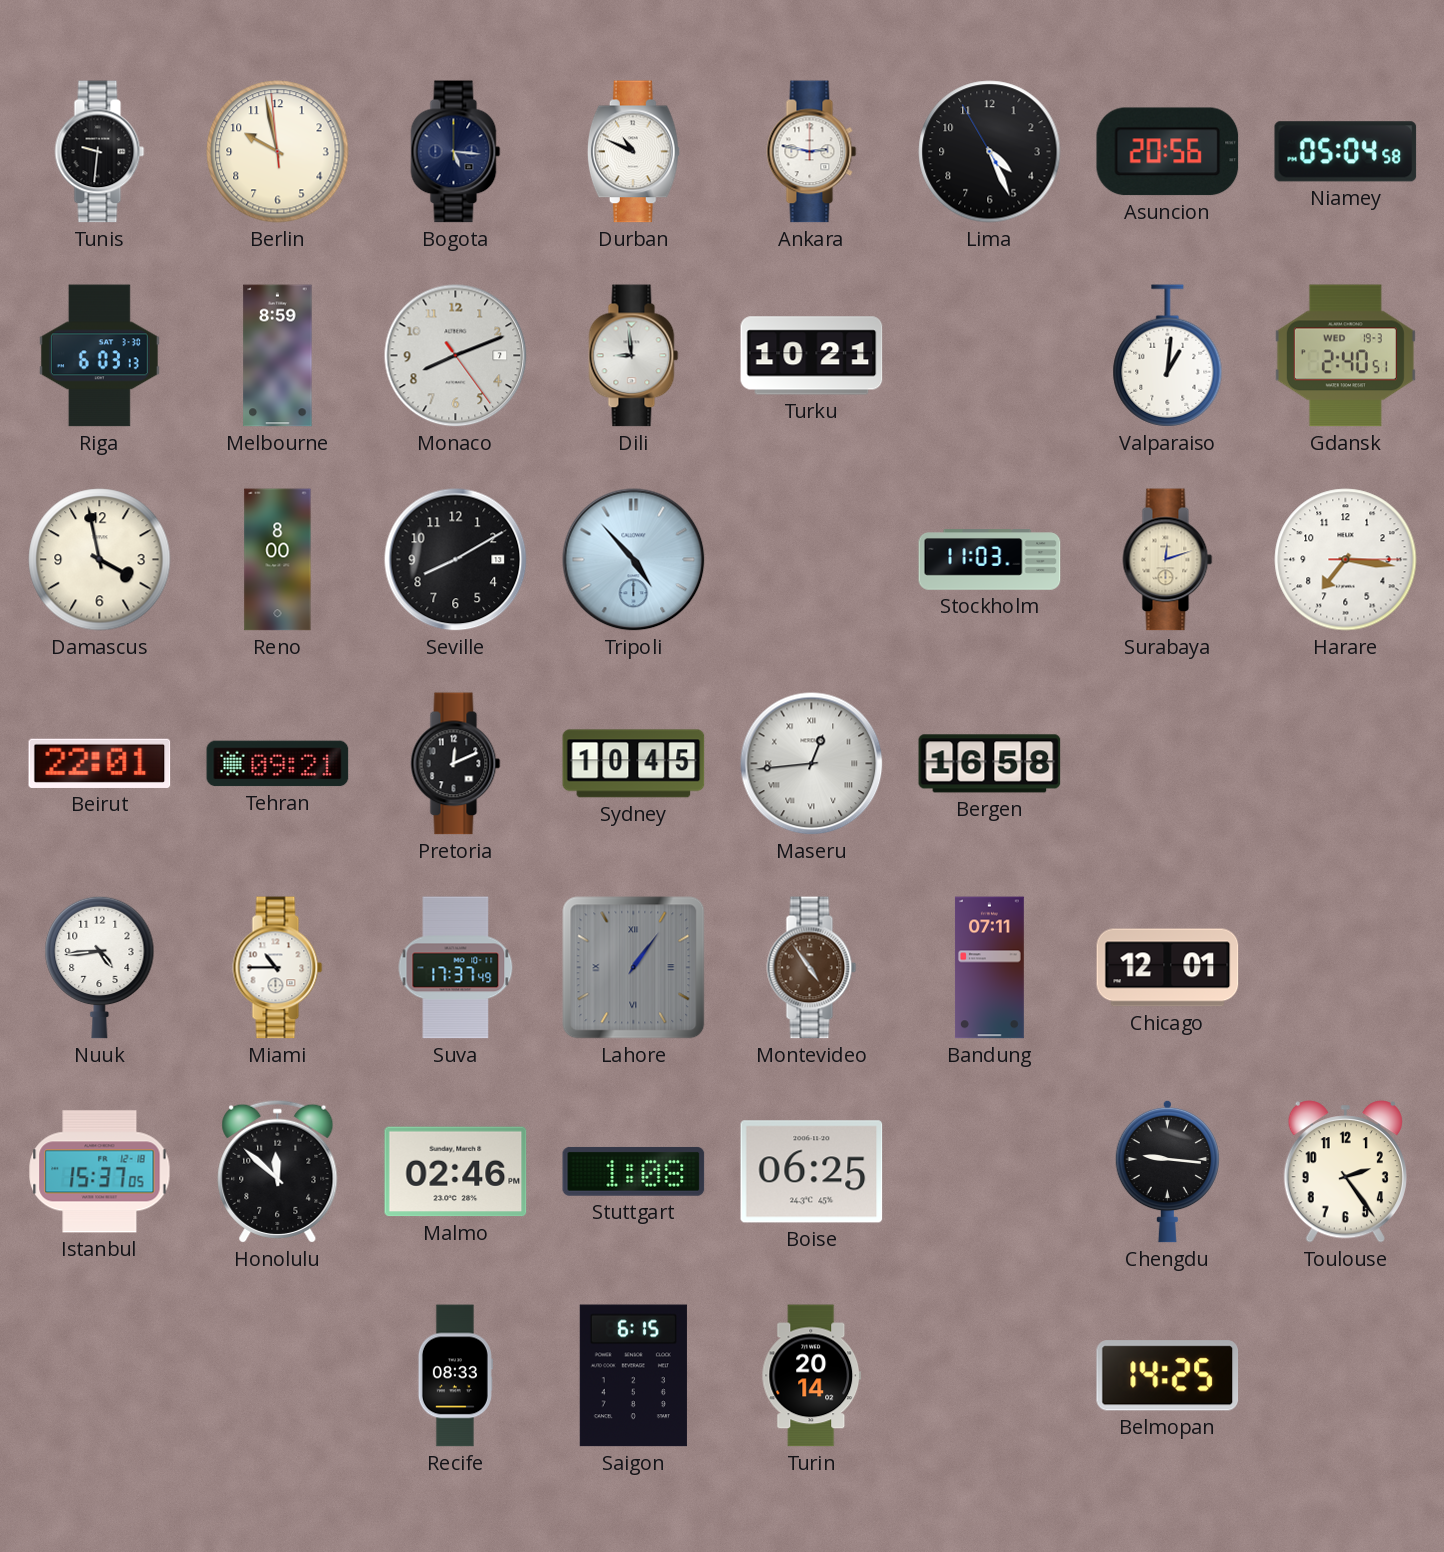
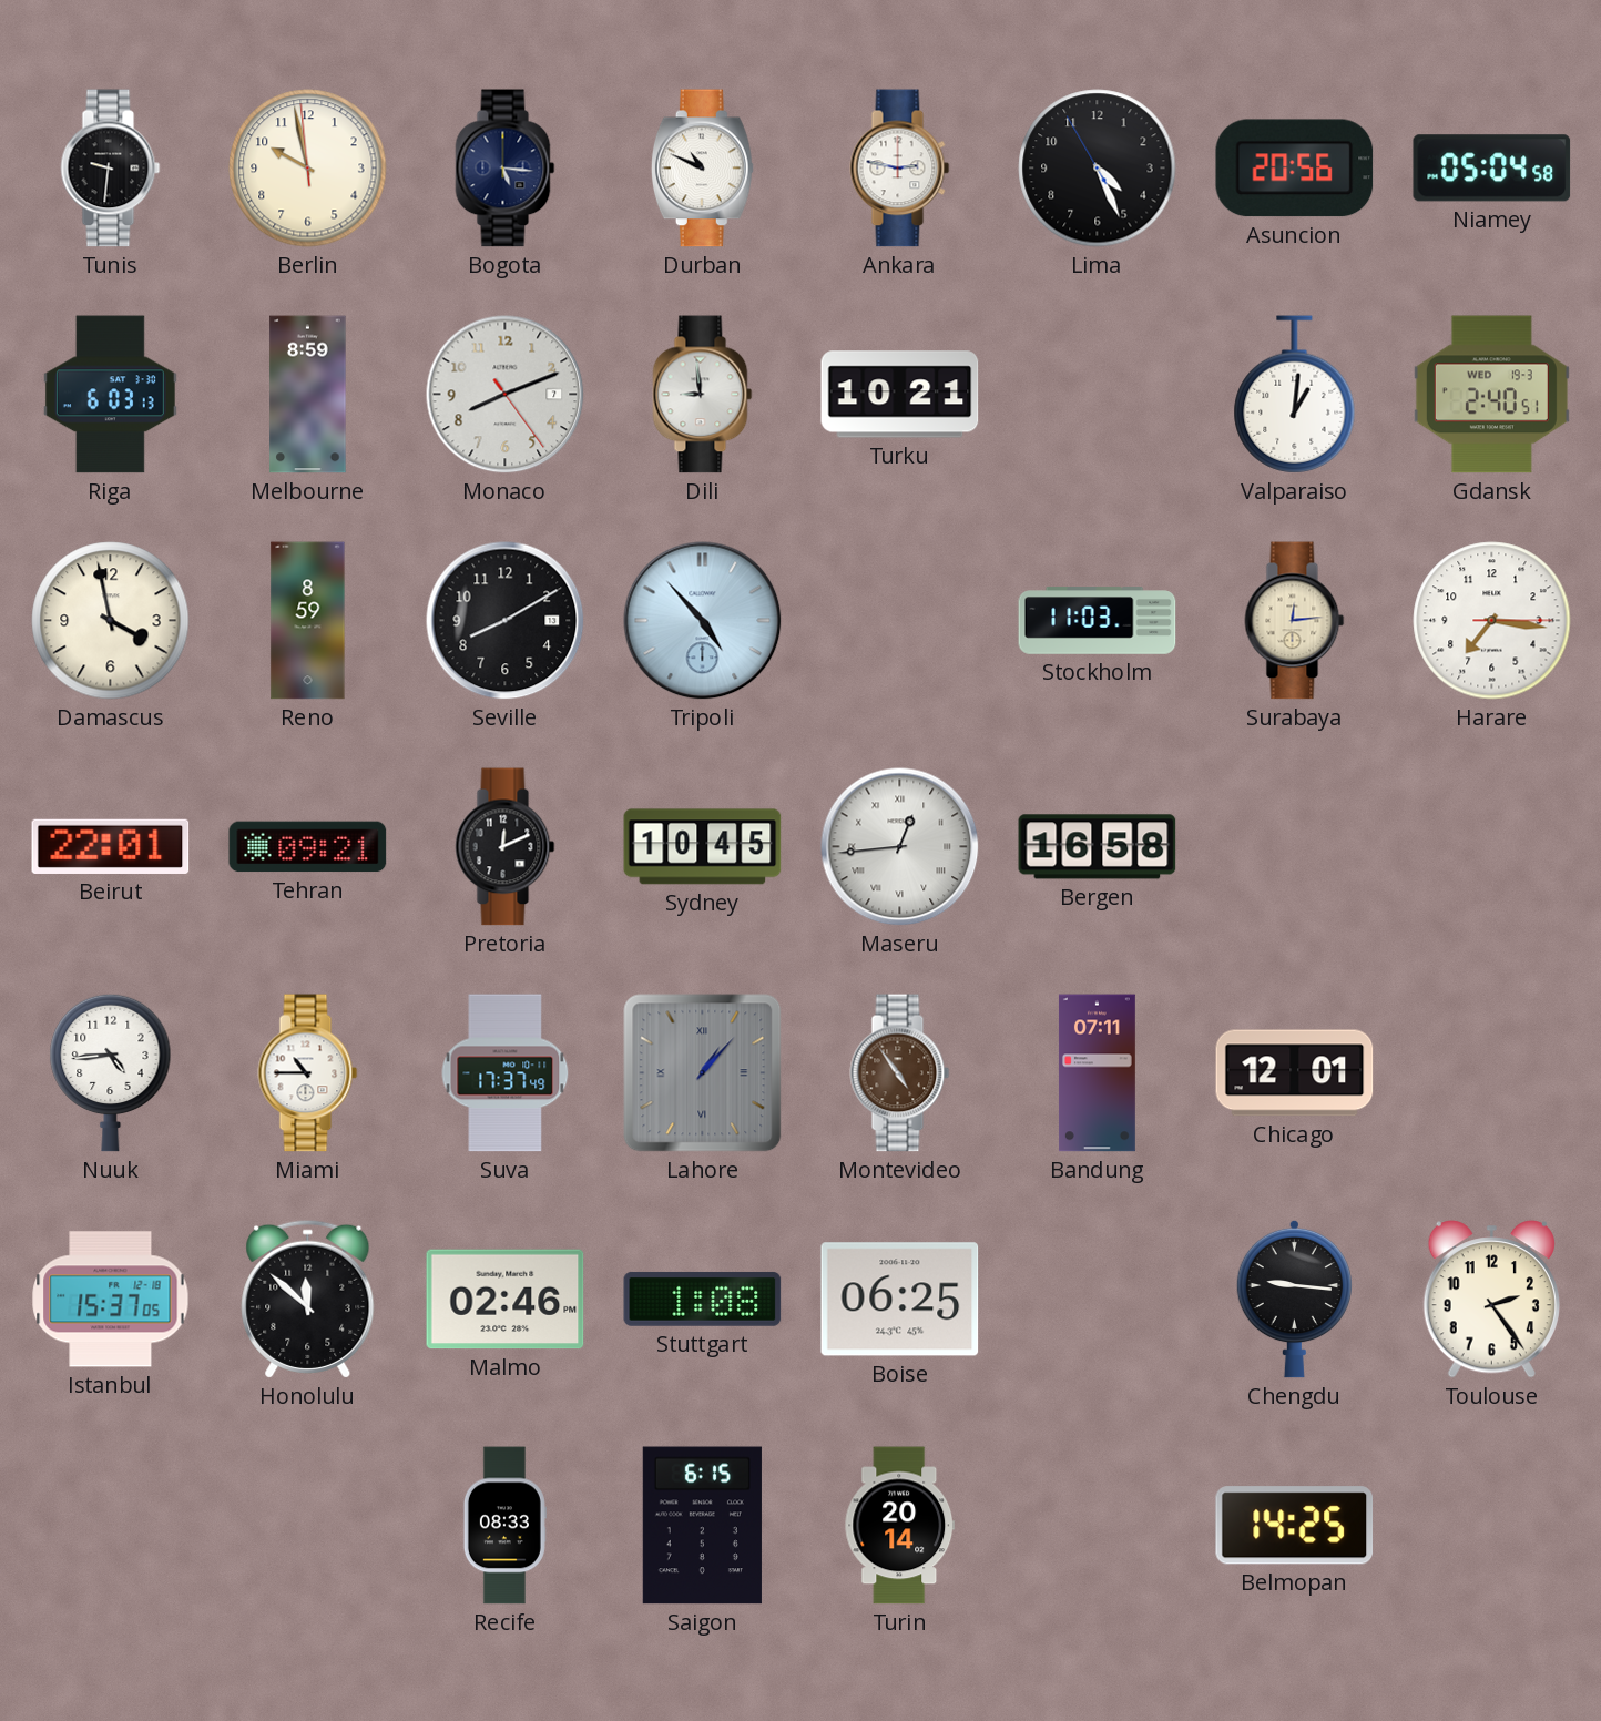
Reno: 8:00 -> 8:59 (308, 621)
Surabaya: 12:12 -> 12:14 (1295, 621)
Lahore: 1:06 -> 1:07 (703, 1073)
